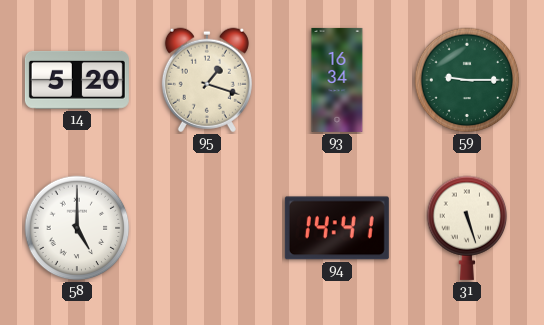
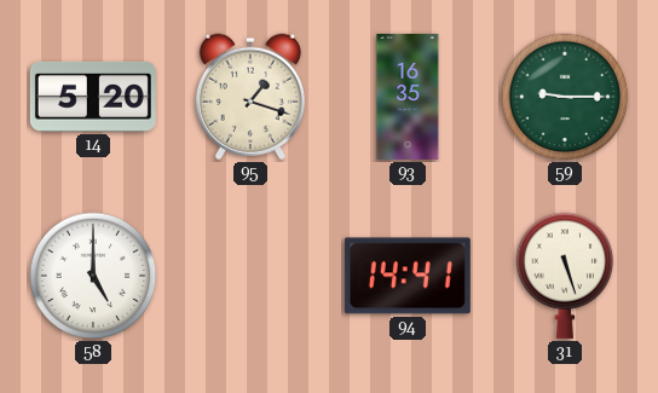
93: 16:34 -> 16:35 (408, 97)
